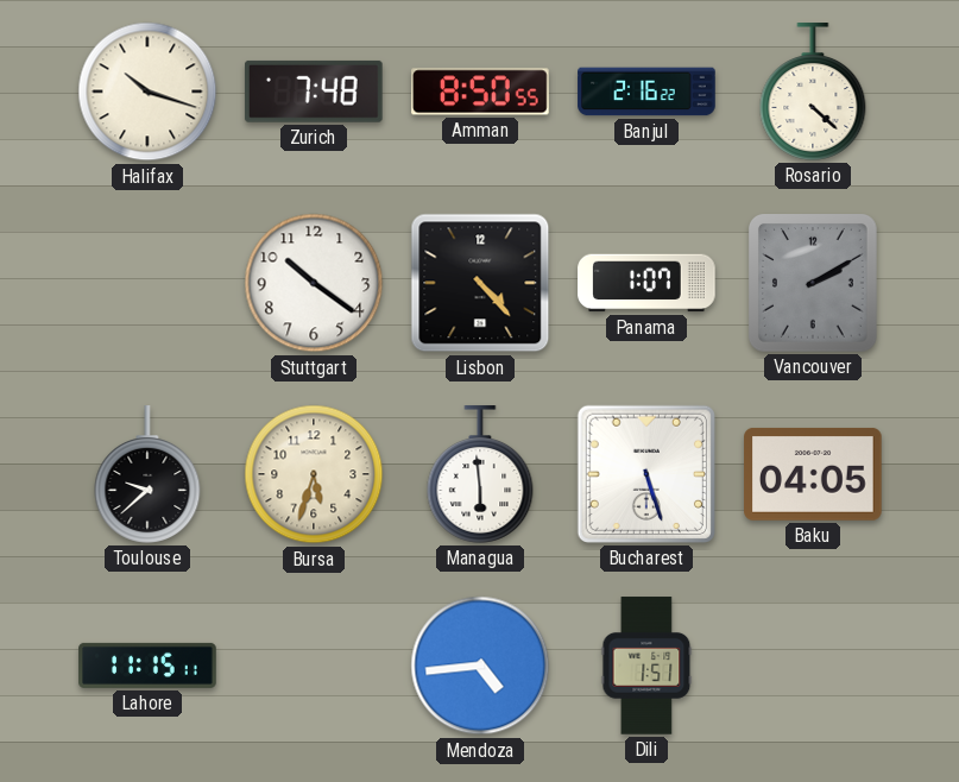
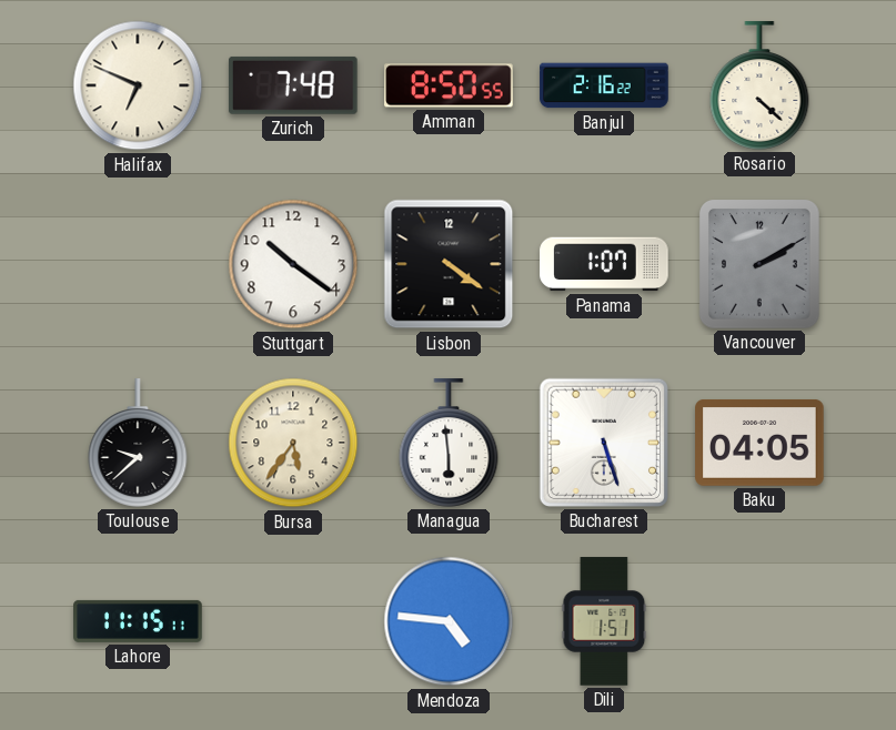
Halifax: 10:18 -> 6:49 (138, 85)
Lisbon: 4:23 -> 4:21 (449, 264)
Bursa: 5:33 -> 5:36 (293, 443)
Mendoza: 4:44 -> 4:46 (449, 621)
